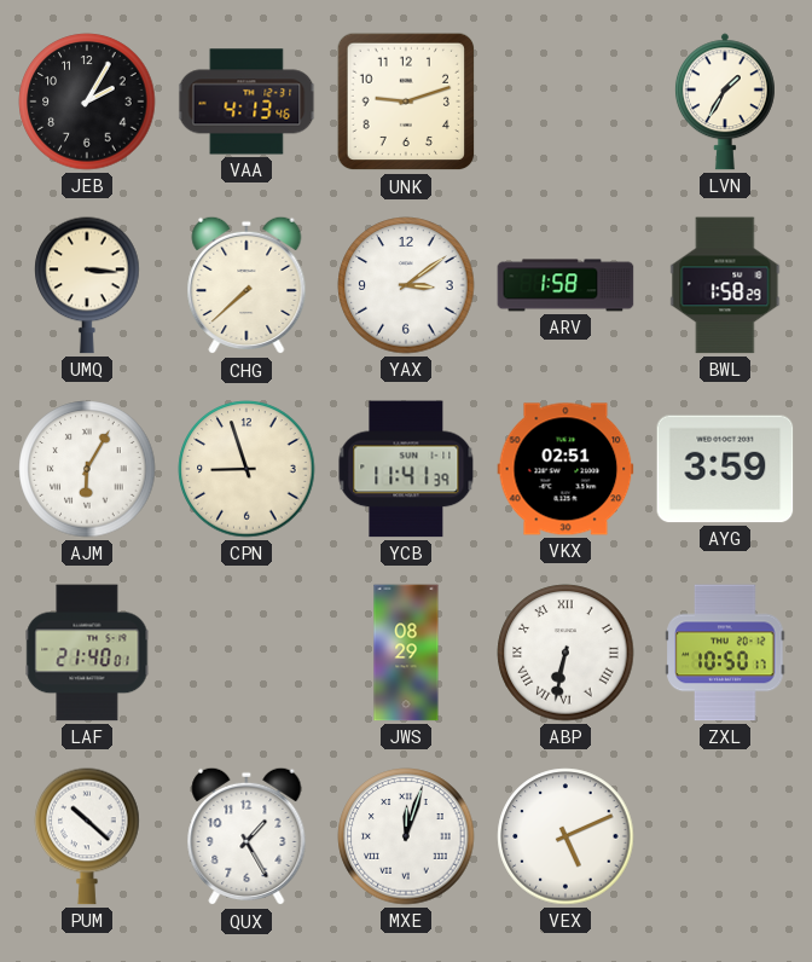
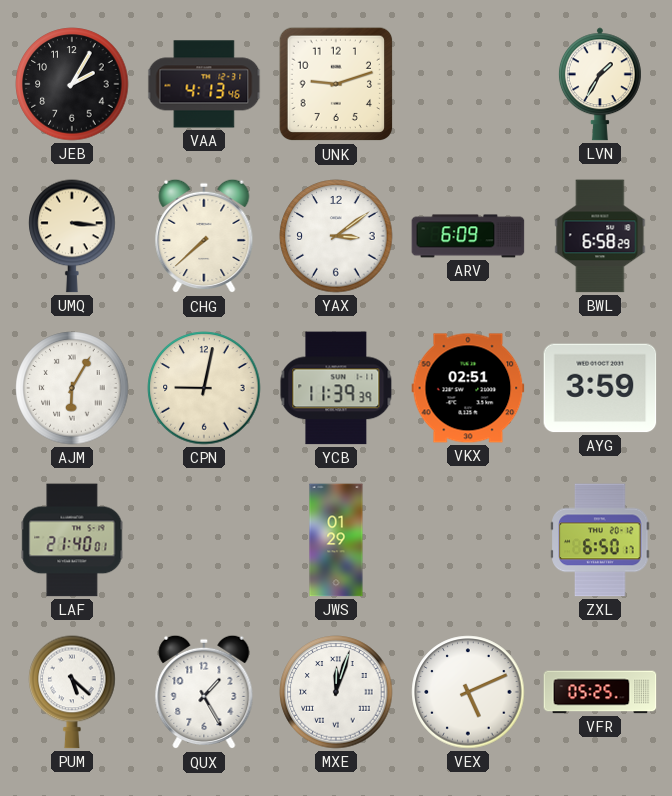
ARV: 1:58 -> 6:09 (468, 236)
BWL: 1:58 -> 6:58 (600, 236)
CPN: 8:57 -> 9:02 (204, 388)
YCB: 11:41 -> 11:39 (336, 388)
JWS: 08:29 -> 01:29 (336, 540)
ABP: 6:32 -> none (565, 653)
ZXL: 10:50 -> 6:50 (600, 540)
PUM: 10:22 -> 5:22 (72, 692)
VFR: none -> 05:25 (600, 692)
